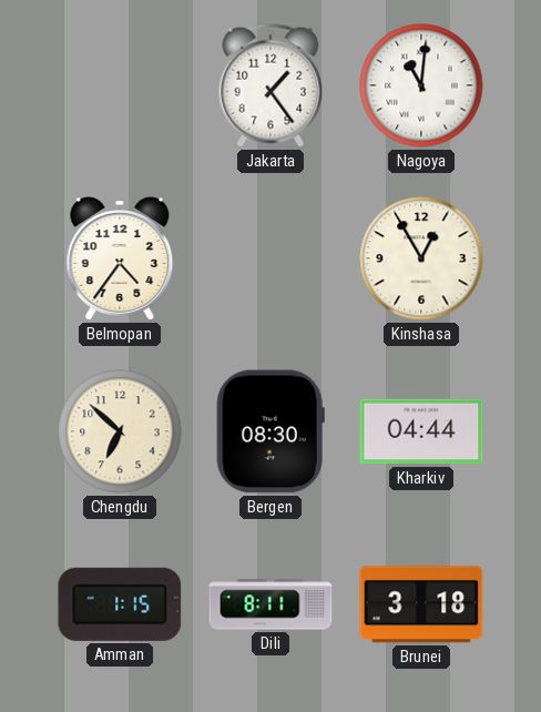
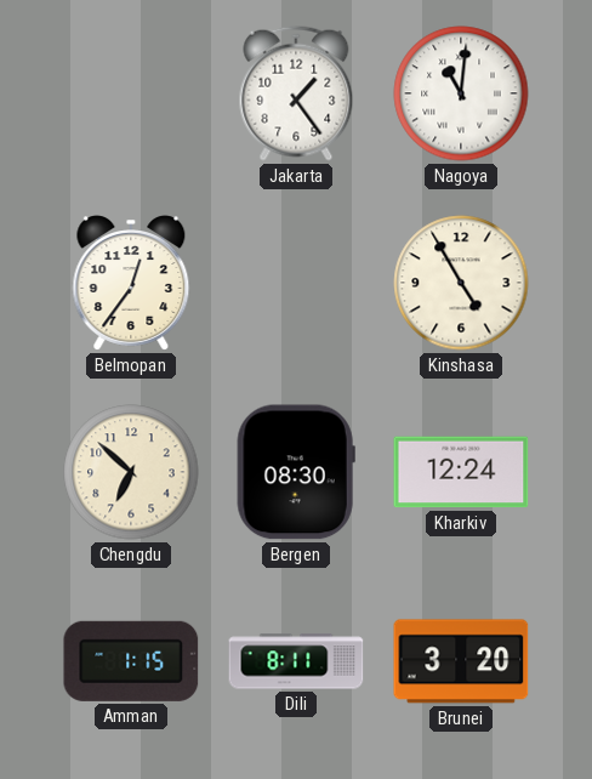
Belmopan: 4:36 -> 12:36 (131, 283)
Kinshasa: 12:55 -> 4:55 (461, 283)
Kharkiv: 04:44 -> 12:24 (461, 472)
Brunei: 3:18 -> 3:20 (461, 661)
